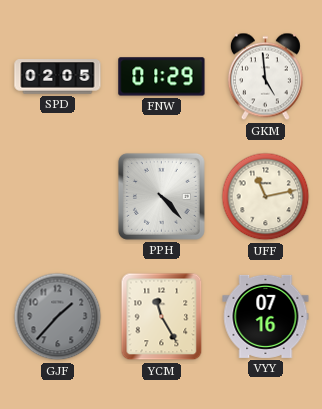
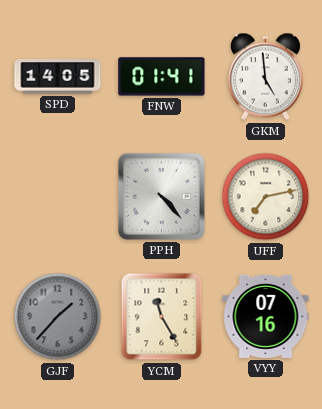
SPD: 02:05 -> 14:05 (58, 77)
FNW: 01:29 -> 01:41 (162, 77)
UFF: 11:13 -> 7:13 (266, 197)
